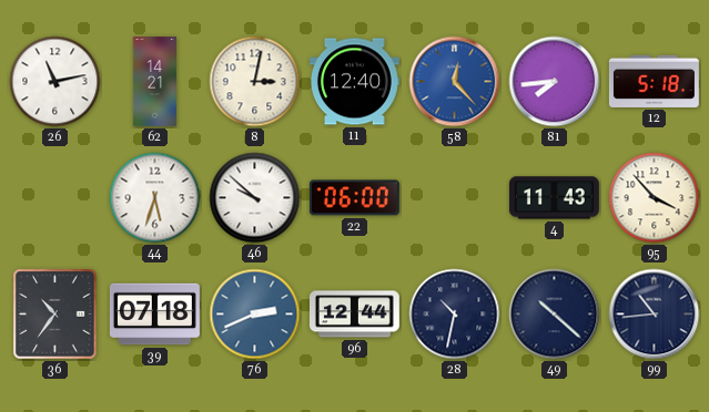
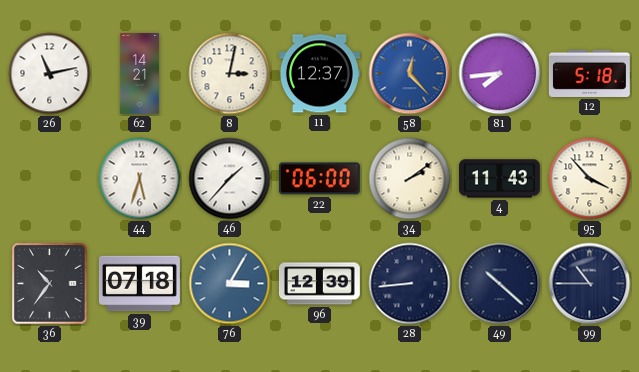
11: 12:40 -> 12:37 (319, 74)
46: 9:52 -> 1:37 (230, 179)
34: none -> 2:09 (410, 179)
76: 2:41 -> 3:05 (230, 284)
96: 12:44 -> 12:39 (319, 284)
28: 10:32 -> 8:44 (410, 284)
99: 10:44 -> 10:45 (590, 284)
